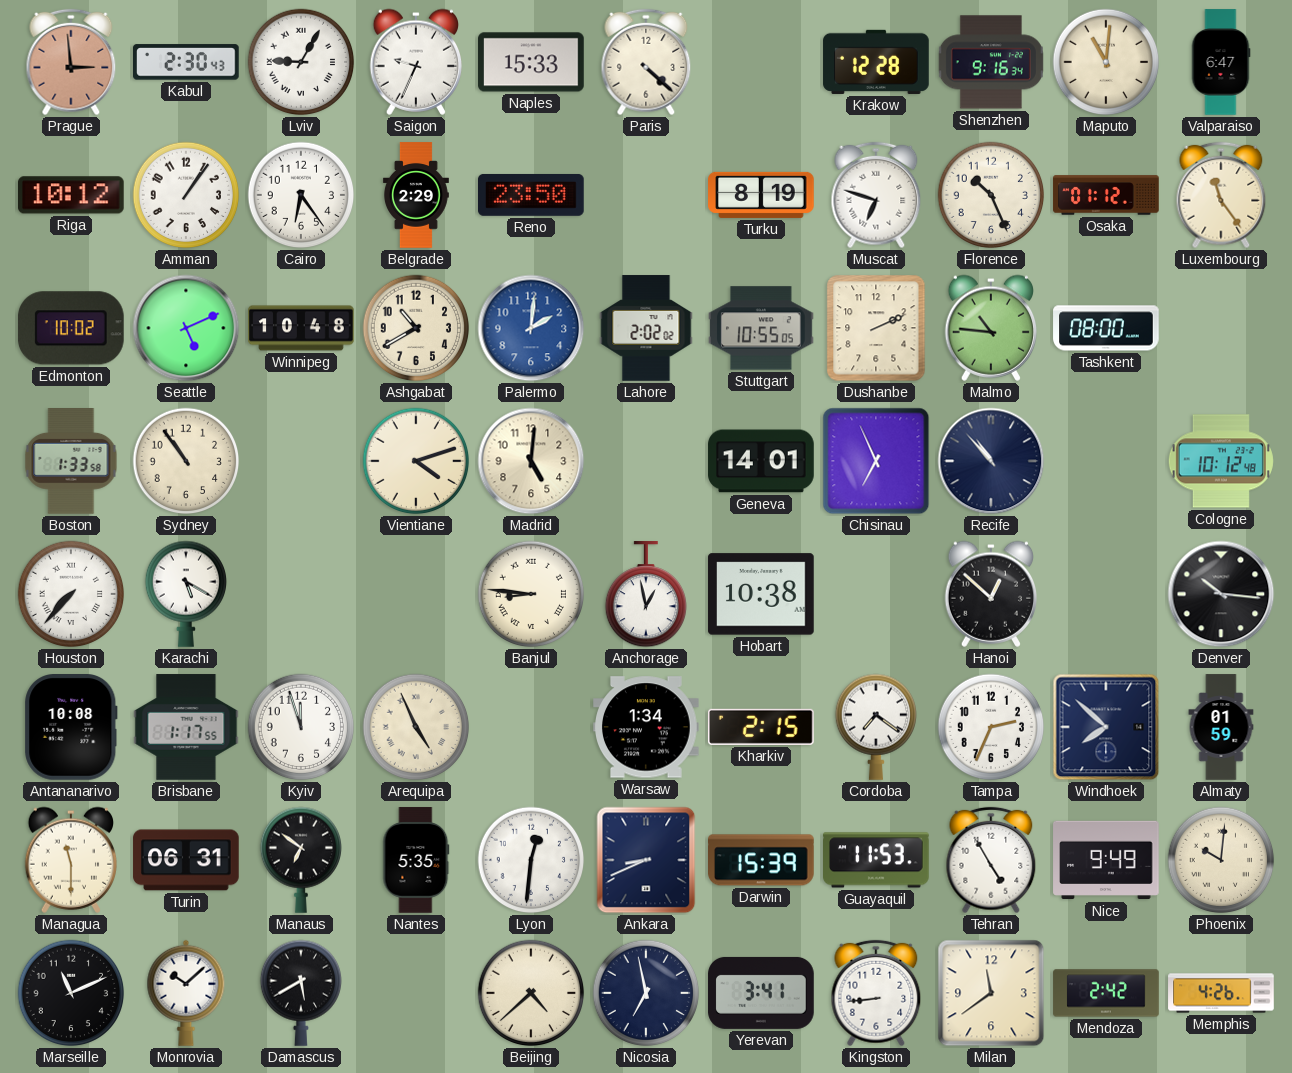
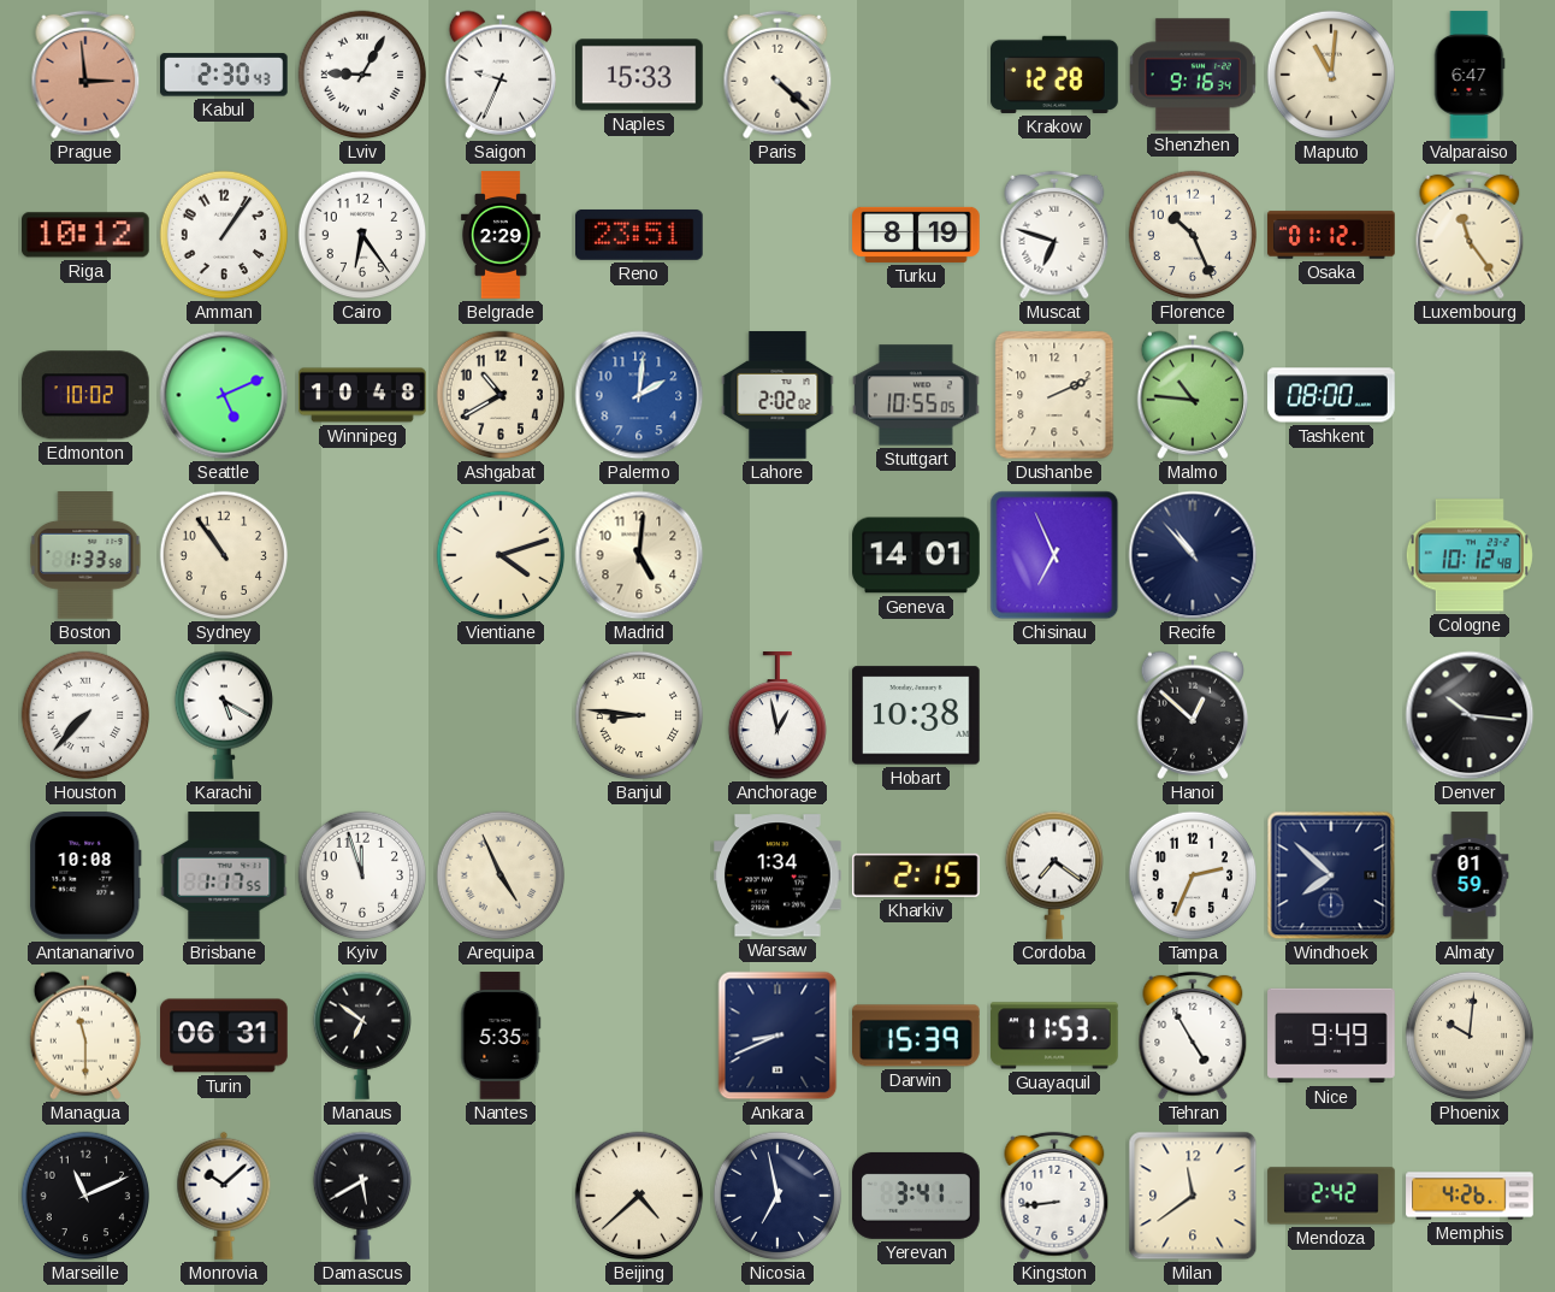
Reno: 23:50 -> 23:51 (640, 235)
Lyon: 12:31 -> none (531, 860)
